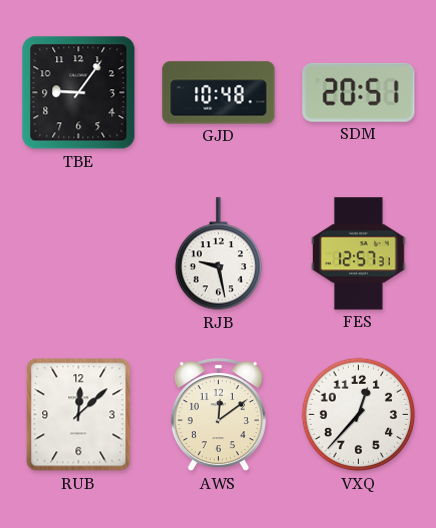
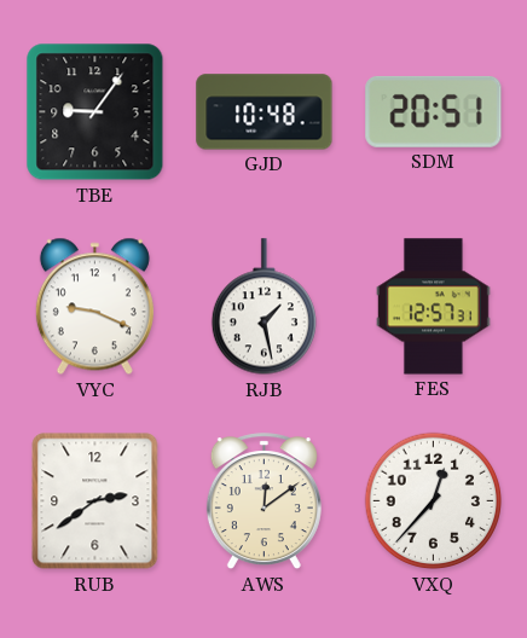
VYC: none -> 9:19 (94, 307)
RJB: 9:28 -> 1:28 (263, 307)
RUB: 12:08 -> 2:39 (95, 501)
